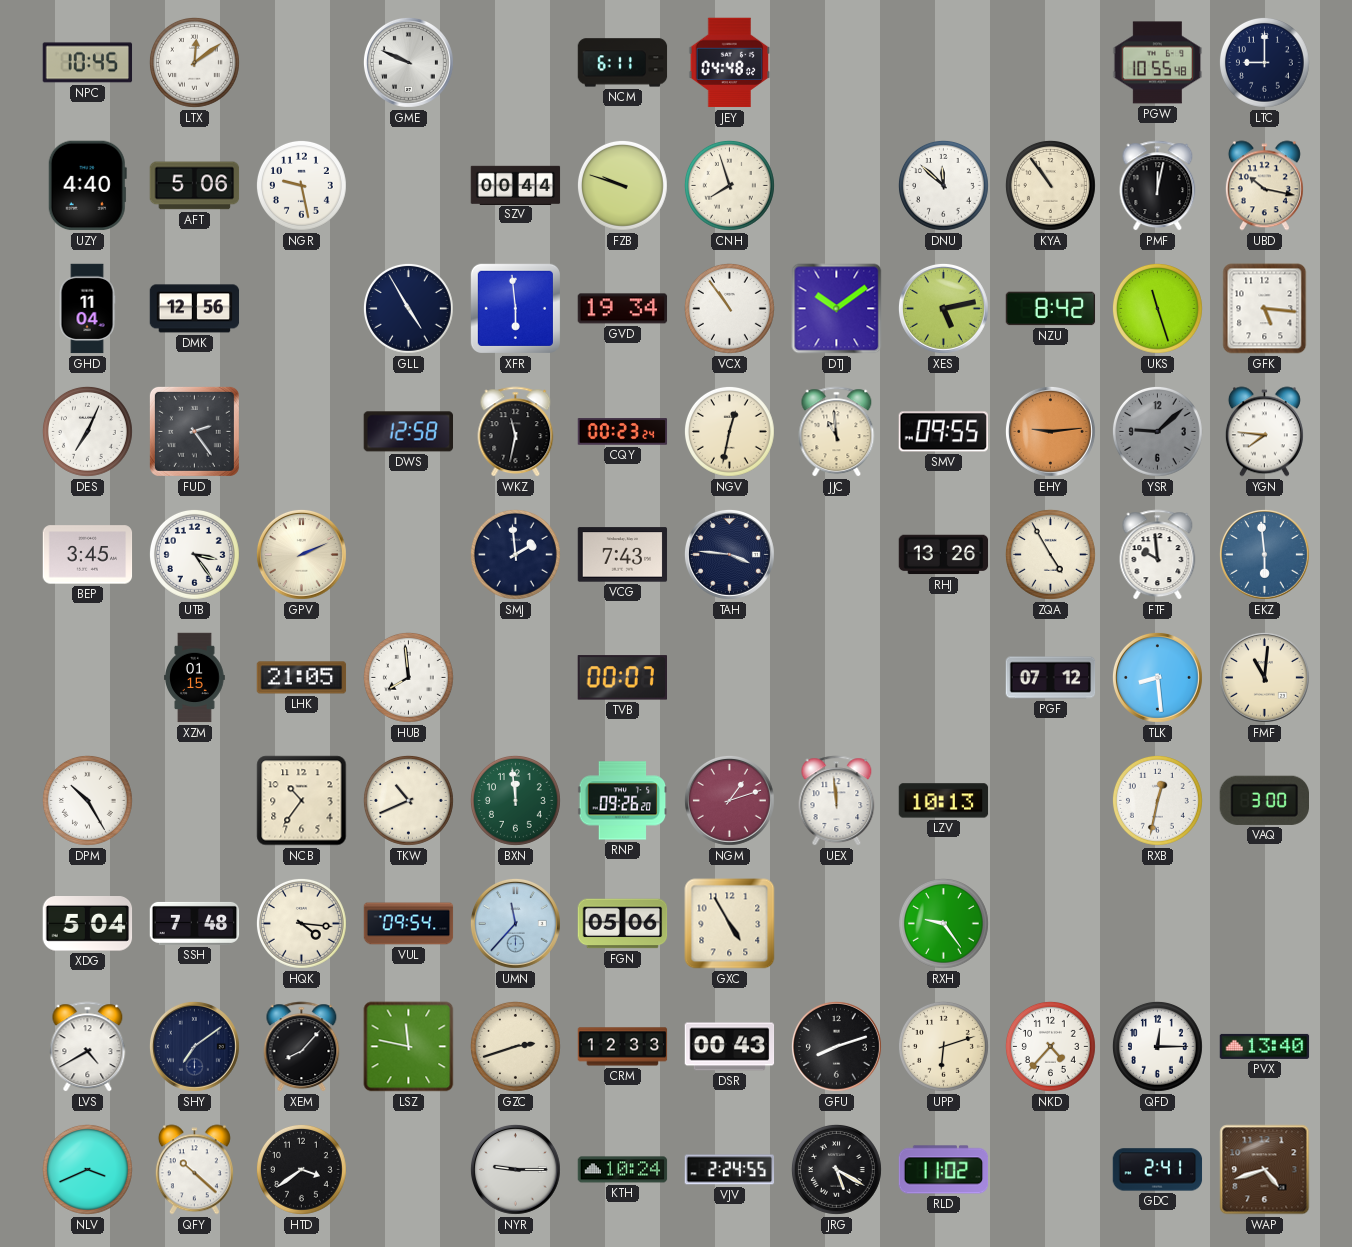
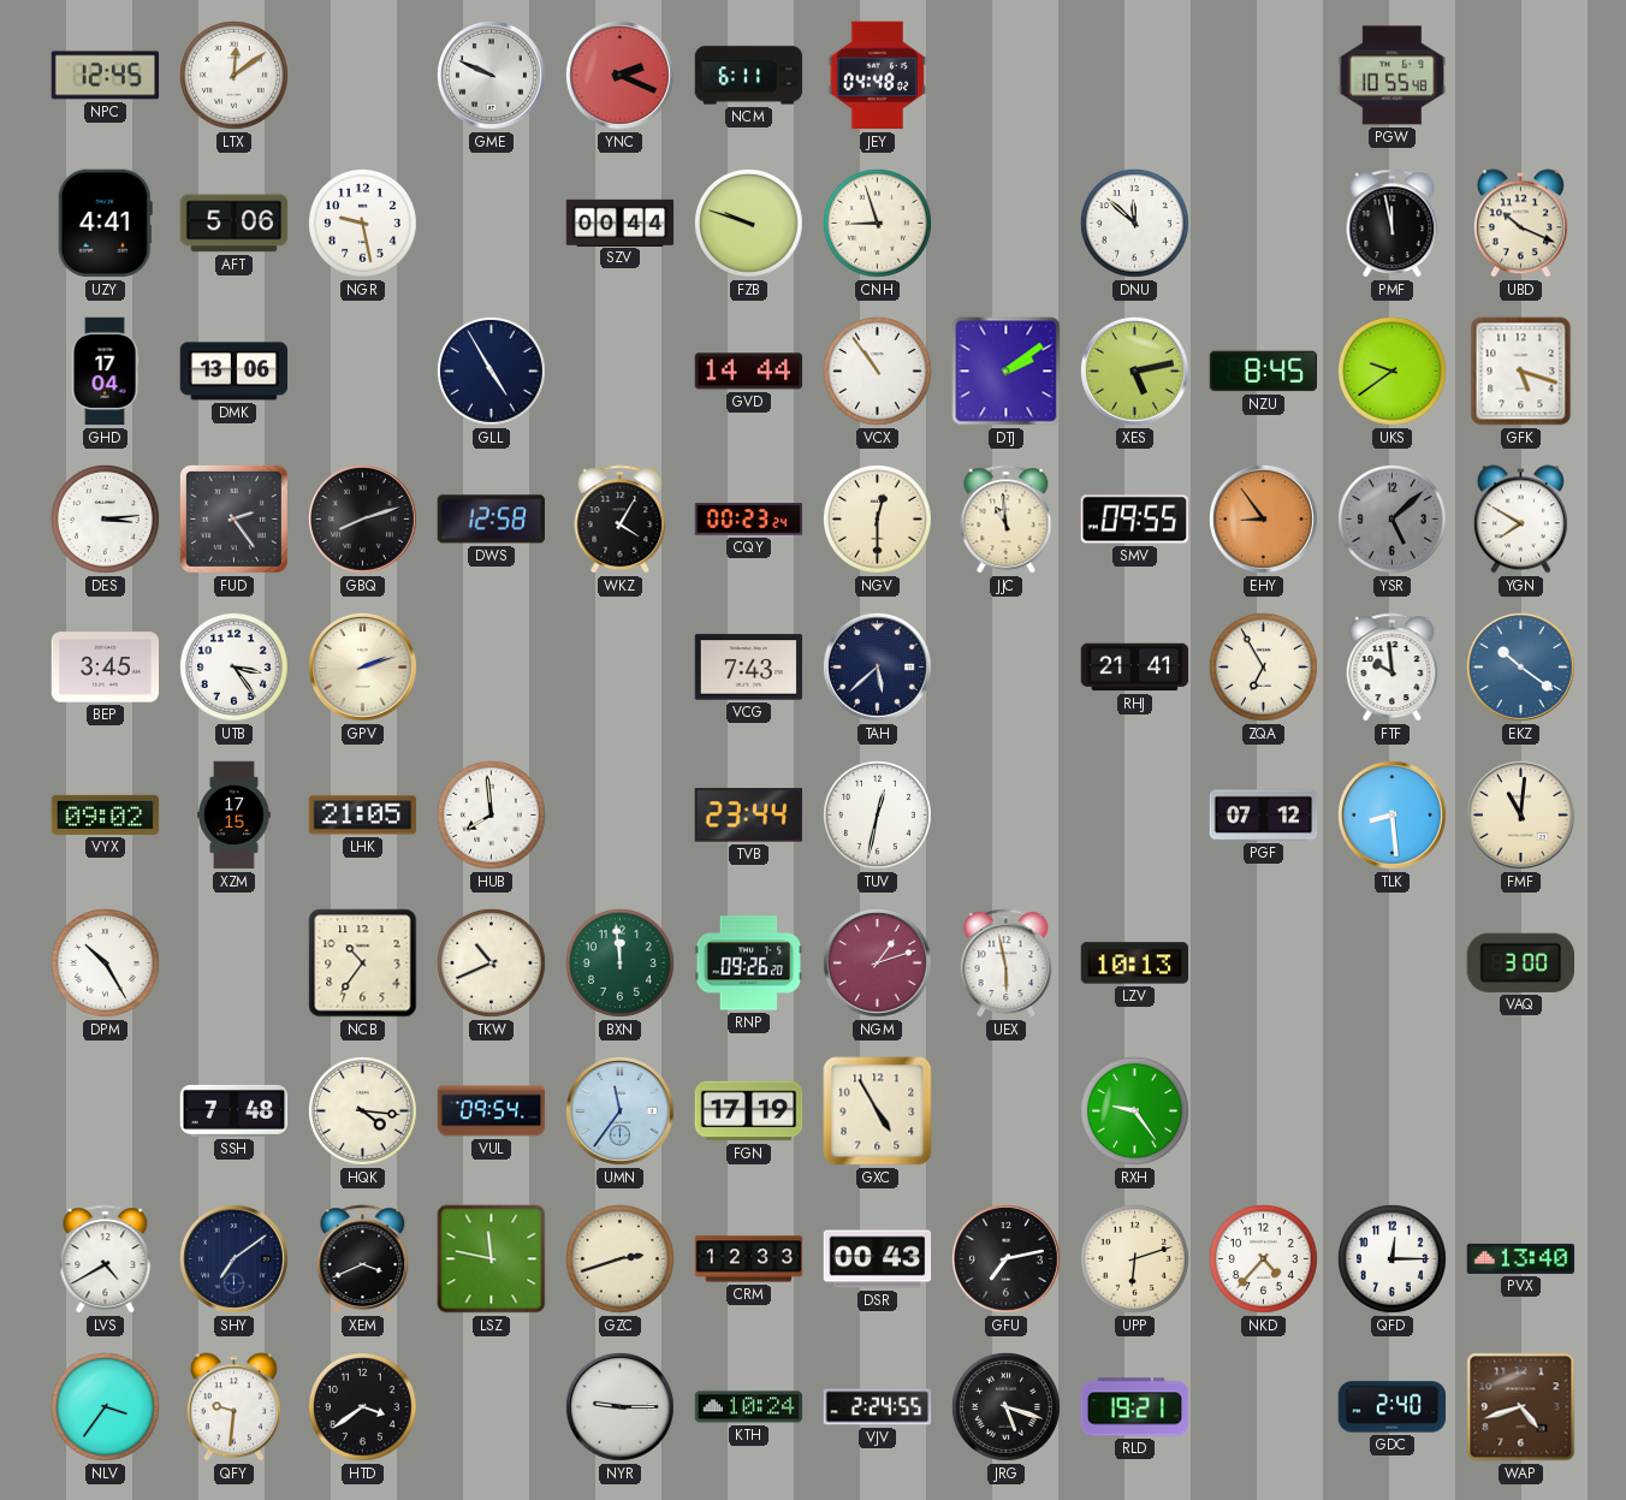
NPC: 10:45 -> 12:45 (106, 76)
YNC: none -> 2:19 (619, 75)
LTC: 9:00 -> none (1264, 62)
UZY: 4:40 -> 4:41 (105, 224)
CNH: 7:57 -> 8:57 (877, 223)
KYA: 10:54 -> none (1050, 185)
PMF: 12:02 -> 11:58 (1393, 224)
UBD: 10:17 -> 10:19 (1520, 224)
GHD: 11:04 -> 17:04 (105, 372)
DMK: 12:56 -> 13:06 (235, 372)
XFR: 5:59 -> none (515, 308)
GVD: 19:34 -> 14:44 (749, 372)
DTJ: 10:09 -> 2:09 (1007, 372)
NZU: 8:42 -> 8:45 (1264, 372)
UKS: 11:27 -> 9:39 (1391, 370)
GFK: 5:16 -> 5:18 (1521, 372)
DES: 7:04 -> 3:14 (105, 518)
GBQ: none -> 8:12 (362, 518)
WKZ: 11:32 -> 4:05 (621, 520)
NGV: 12:32 -> 12:30 (877, 518)
EHY: 9:14 -> 8:54 (1263, 518)
YSR: 9:08 -> 5:08 (1391, 518)
YGN: 7:46 -> 7:50 (1520, 520)
GPV: 2:11 -> 2:12 (362, 666)
SMJ: 1:59 -> none (515, 554)
TAH: 3:46 -> 5:38 (877, 666)
RHJ: 13:26 -> 21:41 (1135, 668)
ZQA: 4:55 -> 6:55 (1263, 666)
EKZ: 5:59 -> 10:21 (1520, 666)
VYX: none -> 09:02 (106, 814)
XZM: 01:15 -> 17:15 (235, 816)
TVB: 00:07 -> 23:44 (748, 816)
TUV: none -> 12:32 (877, 814)
UEX: 11:59 -> 5:58 (1007, 964)
RXB: 12:32 -> none (1157, 800)
XDG: 5:04 -> none (88, 924)
UMN: 11:37 -> 11:36 (619, 1110)
FGN: 05:06 -> 17:19 (749, 1111)
XEM: 8:07 -> 3:41 (363, 1259)
GFU: 8:12 -> 7:13 (1005, 1258)
NLV: 3:41 -> 3:36 (105, 1406)
QFY: 10:22 -> 9:31 (233, 1407)
JRG: 5:20 -> 5:18 (1005, 1406)
RLD: 11:02 -> 19:21 (1135, 1407)
GDC: 2:41 -> 2:40 (1393, 1407)
